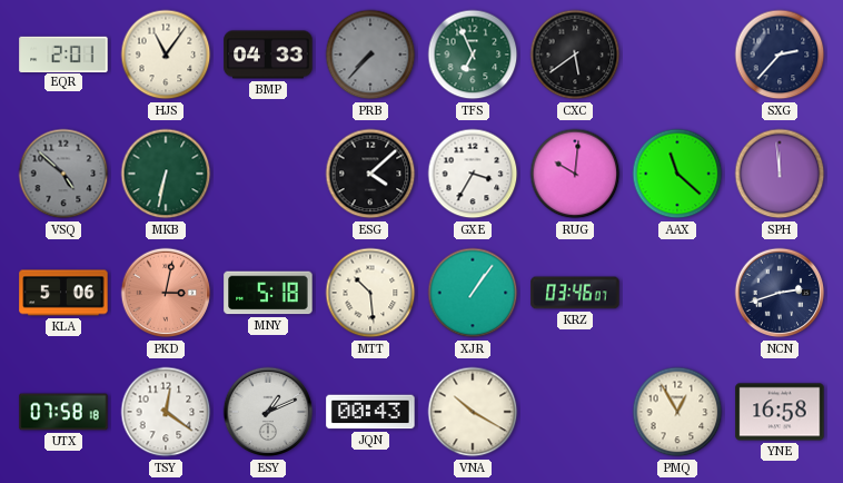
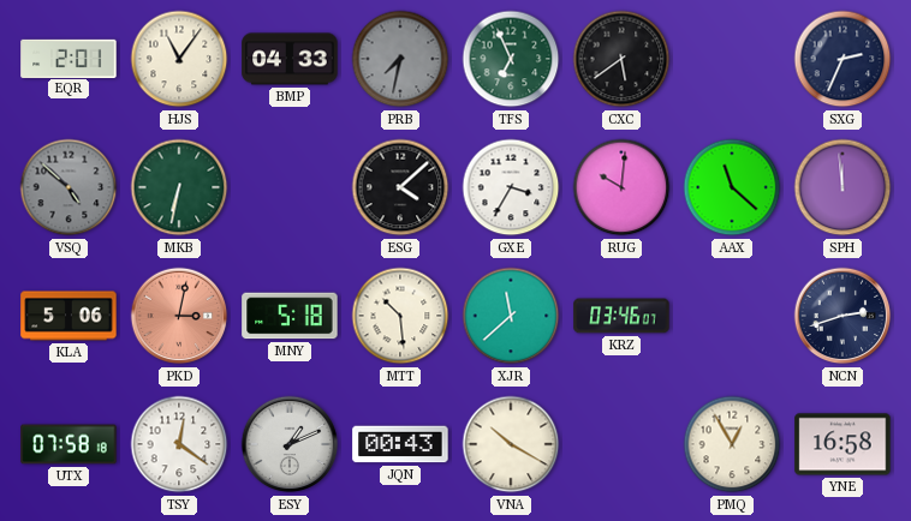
PRB: 7:37 -> 7:32 (400, 59)
SXG: 2:37 -> 2:34 (842, 59)
XJR: 1:06 -> 11:38 (511, 316)
